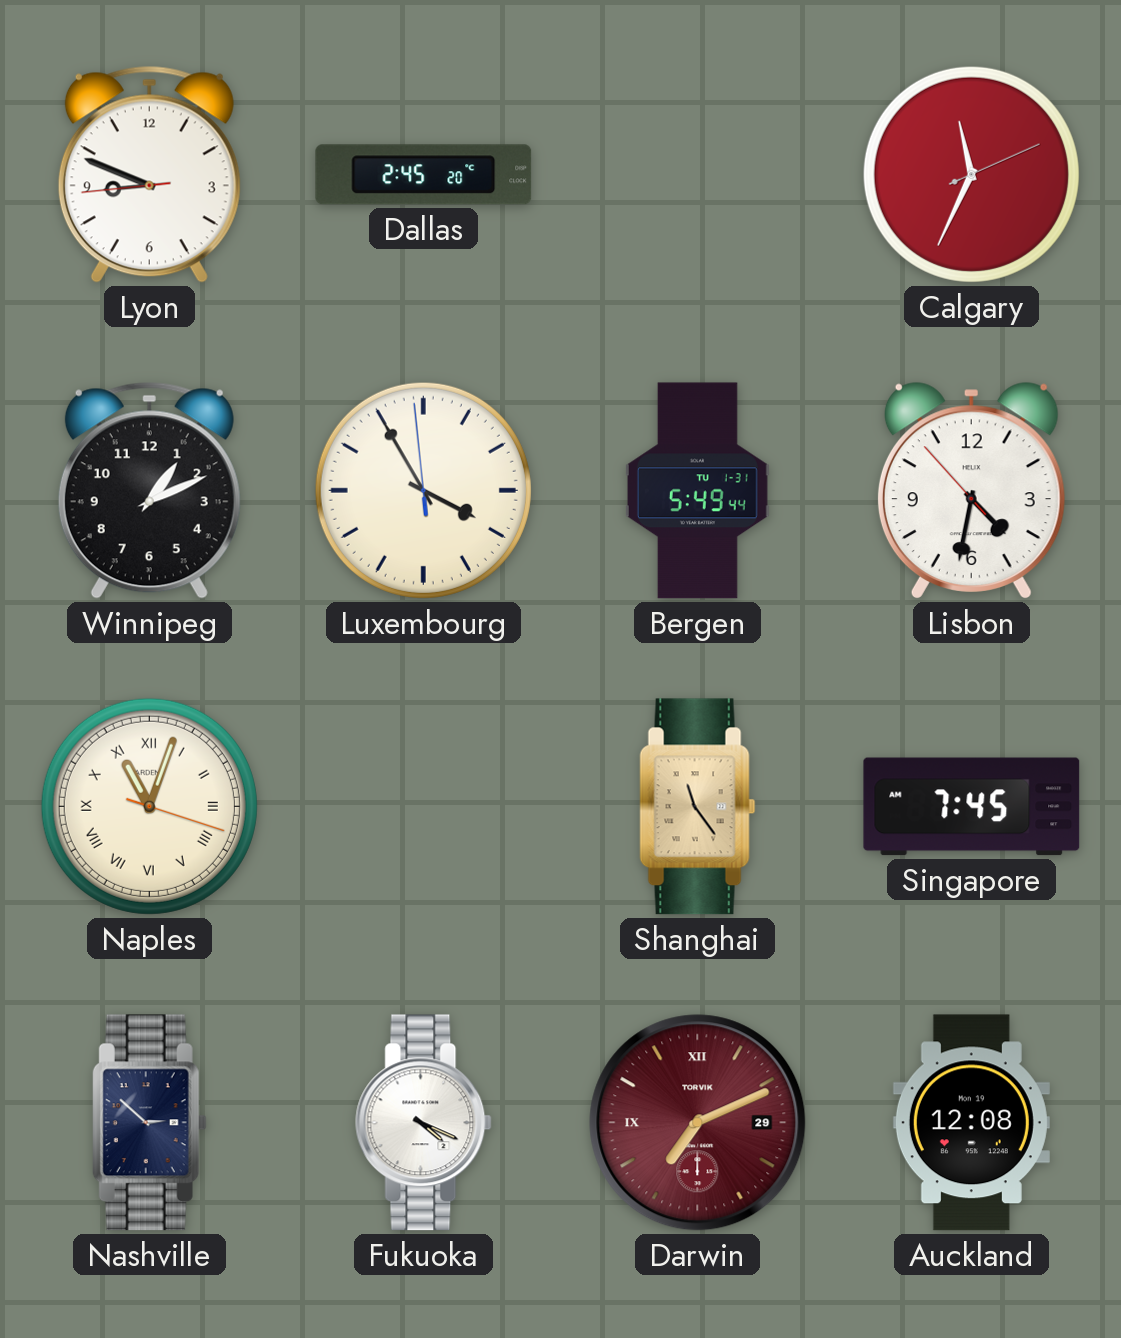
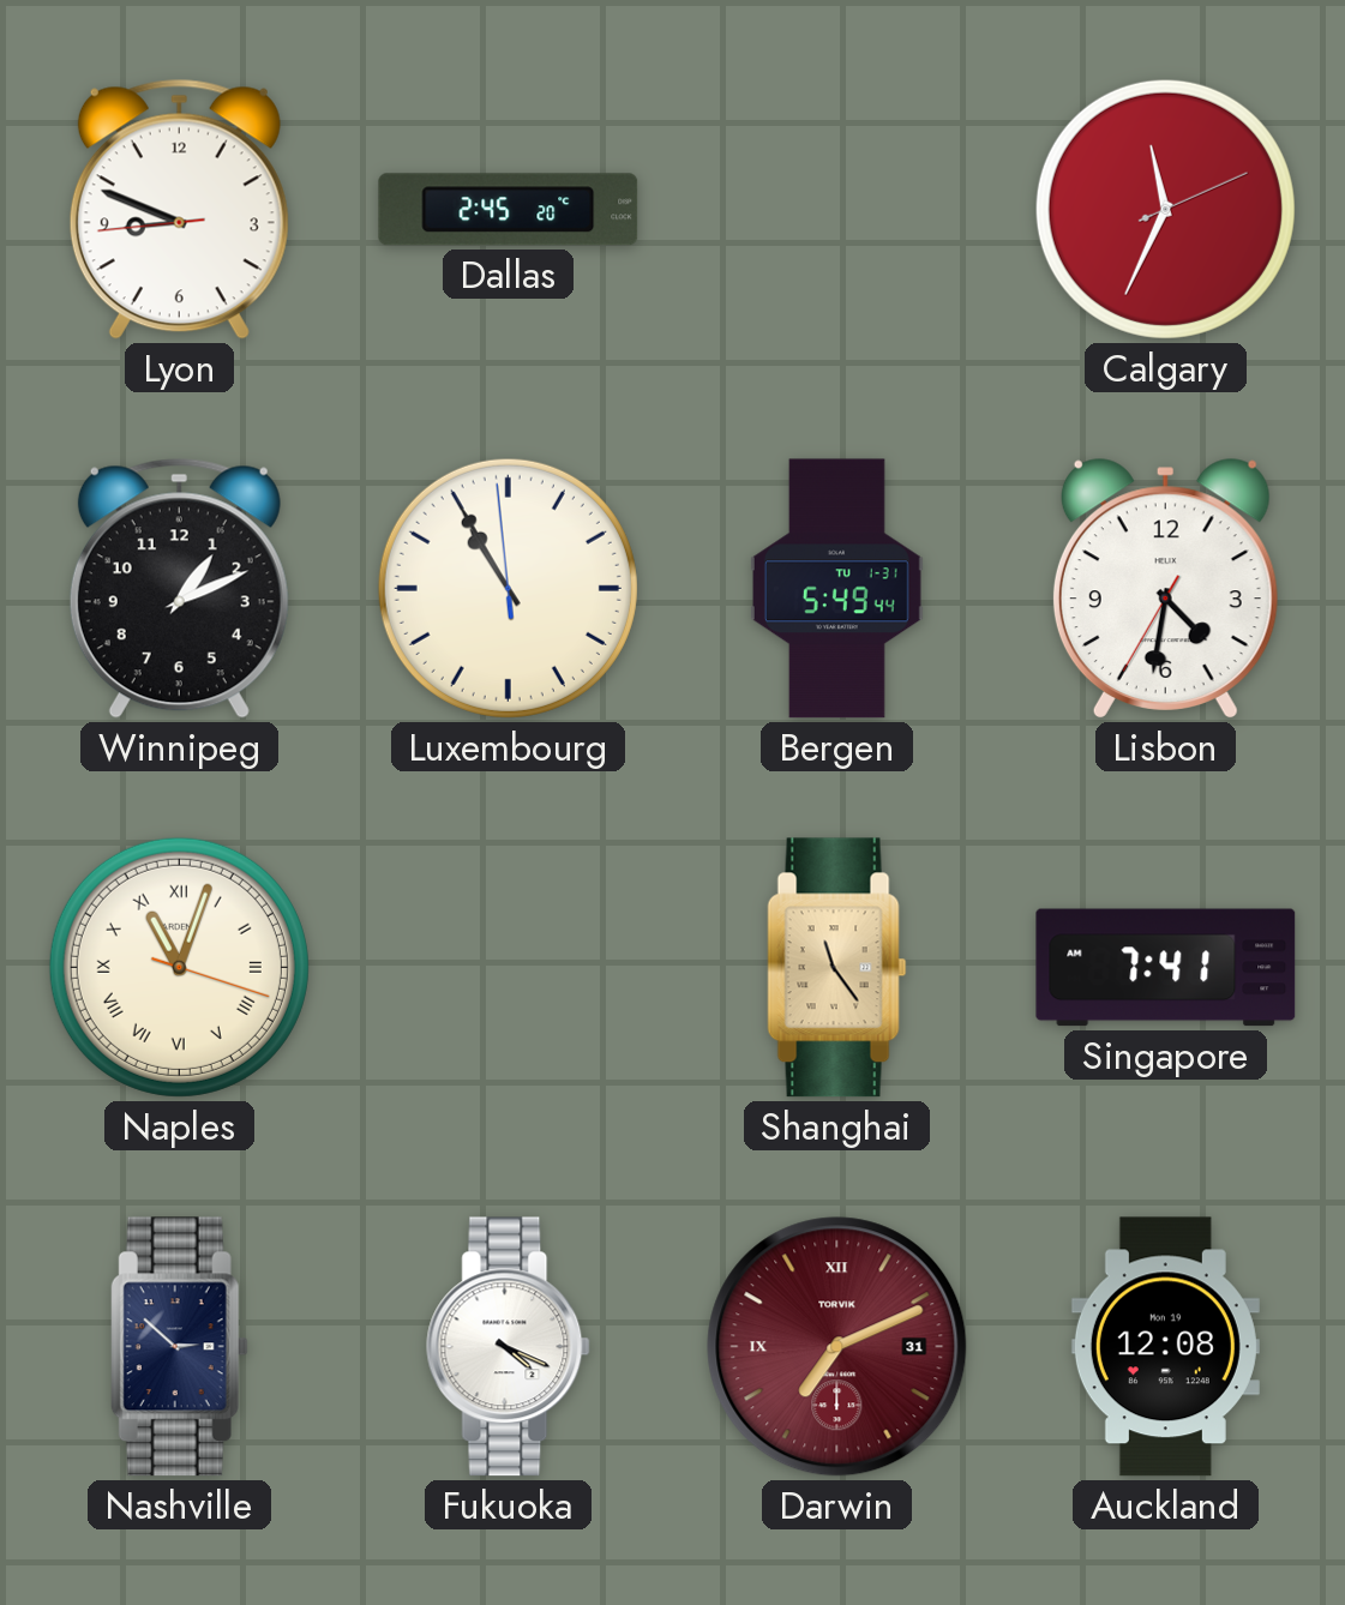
Luxembourg: 3:54 -> 10:54 (508, 588)
Lisbon: 4:31:53 -> 4:31:35 (1165, 589)
Singapore: 7:45 -> 7:41 (1166, 968)
Darwin date: 29 -> 31 (837, 1347)
